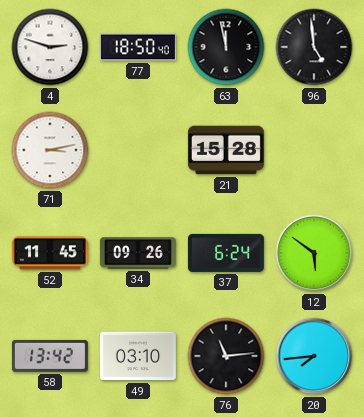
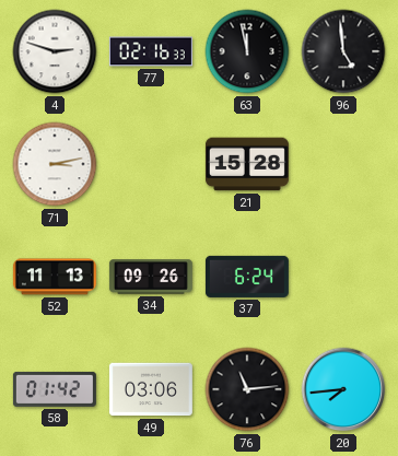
77: 18:50 -> 02:16 (151, 51)
52: 11:45 -> 11:13 (55, 277)
12: 5:51 -> none (314, 253)
58: 13:42 -> 01:42 (55, 389)
49: 03:10 -> 03:06 (151, 389)
